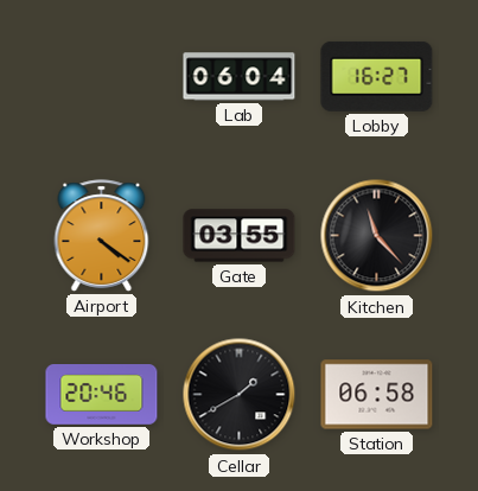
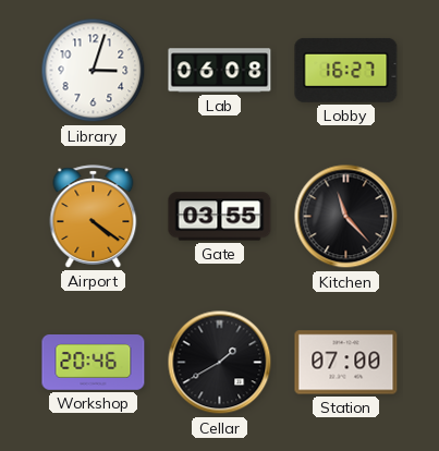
Library: none -> 3:03 (94, 71)
Lab: 06:04 -> 06:08 (220, 71)
Station: 06:58 -> 07:00 (346, 363)
